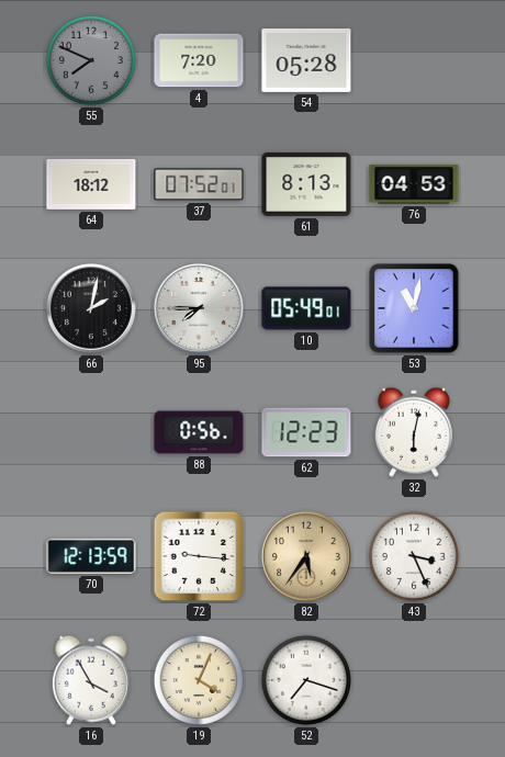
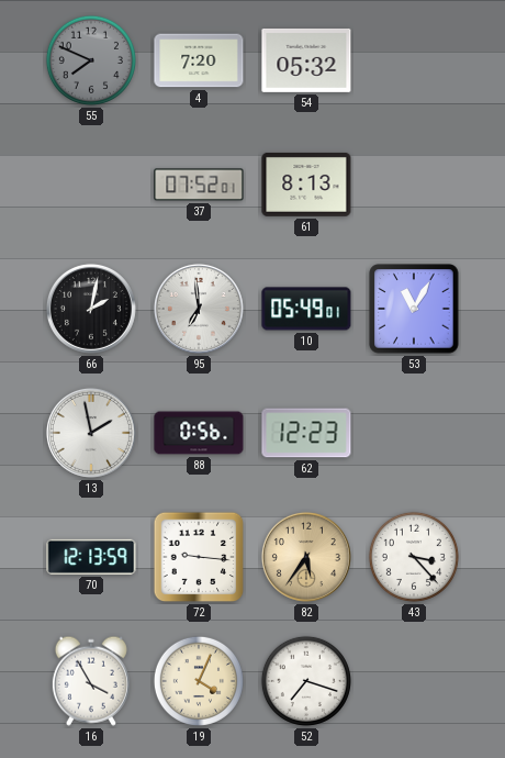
54: 05:28 -> 05:32 (306, 60)
64: 18:12 -> none (91, 184)
76: 04:53 -> none (414, 184)
95: 7:45 -> 6:59 (199, 309)
53: 11:02 -> 11:05 (414, 309)
13: none -> 1:58 (91, 433)
32: 6:02 -> none (414, 432)
43: 3:26 -> 3:23 (414, 557)
